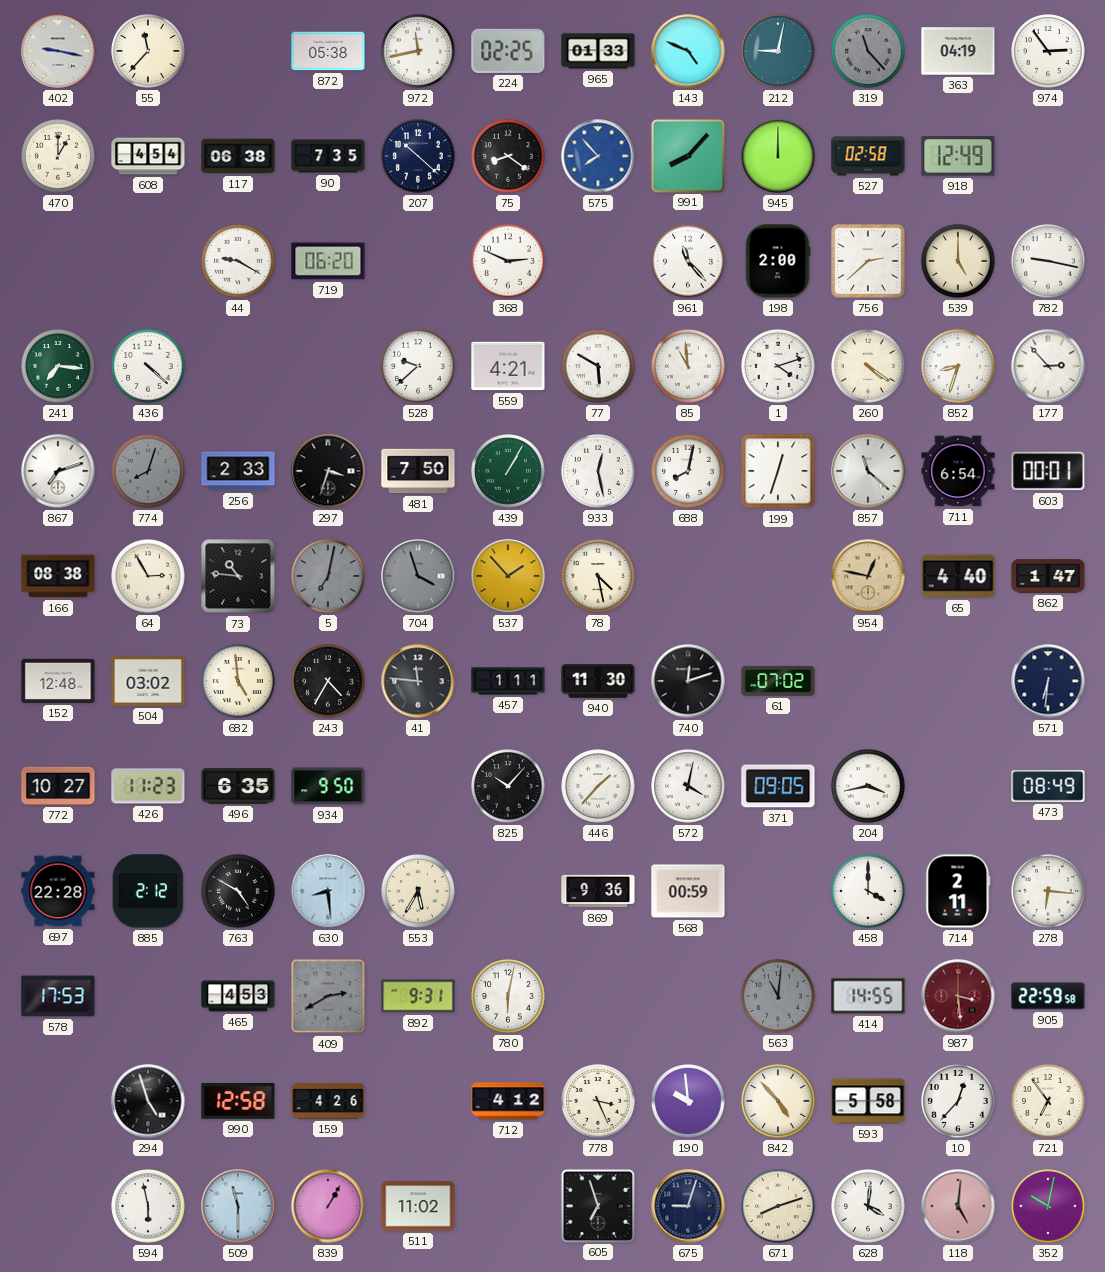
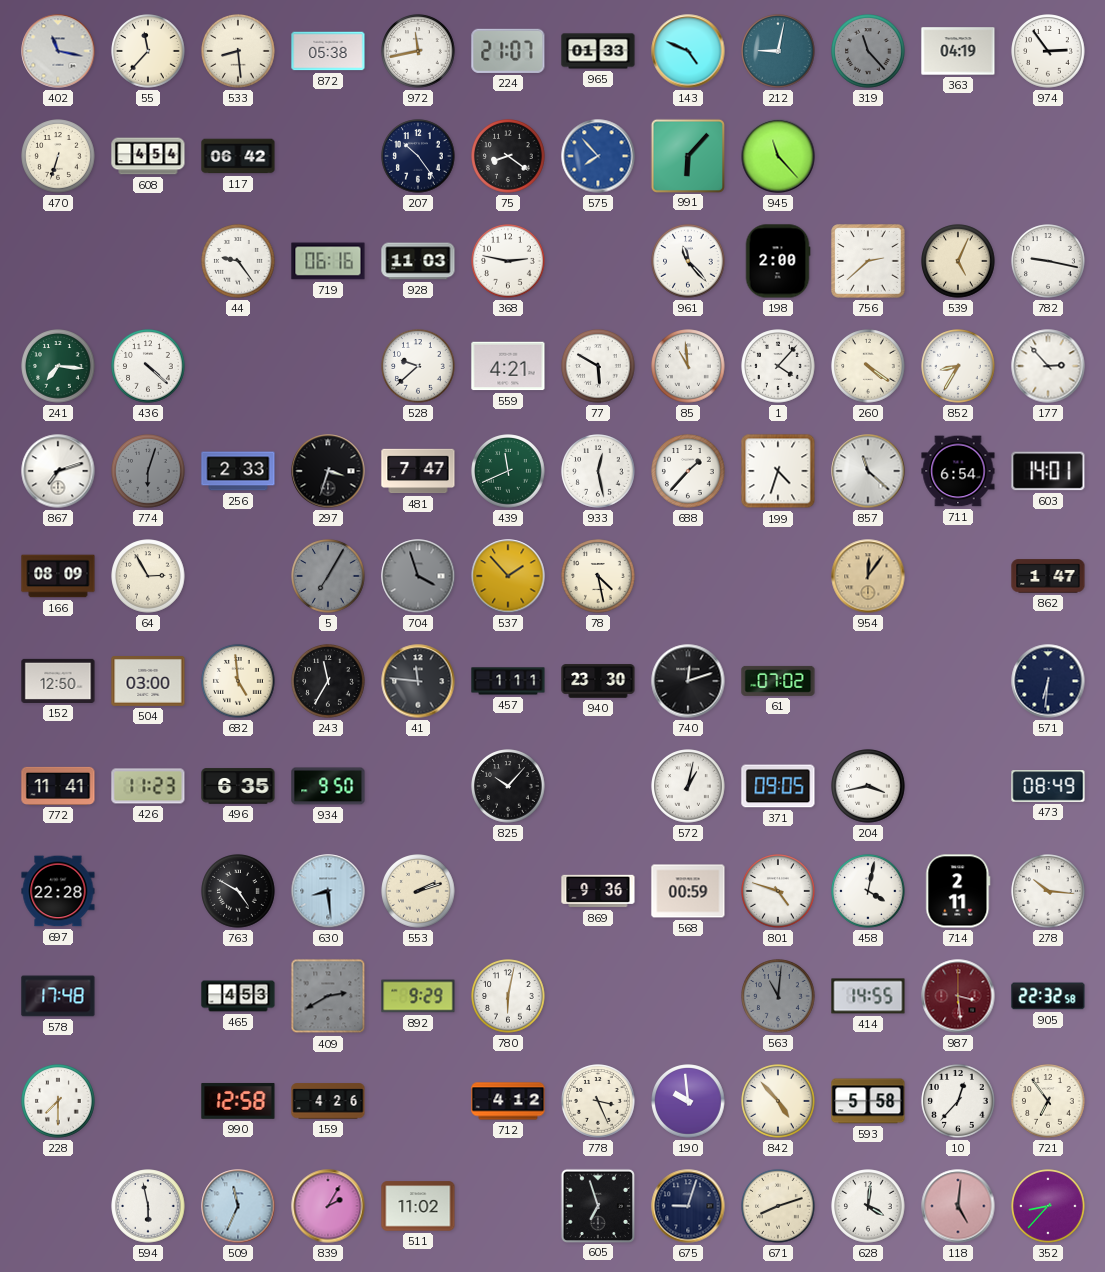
402: 9:17 -> 11:17 (58, 51)
533: none -> 8:29 (238, 51)
224: 02:25 -> 21:07 (508, 51)
470: 1:00 -> 6:33 (58, 156)
117: 06:38 -> 06:42 (238, 156)
90: 7:35 -> none (328, 156)
207: 10:22 -> 10:24 (418, 156)
991: 8:07 -> 6:07 (687, 155)
945: 12:00 -> 11:23 (778, 156)
527: 02:58 -> none (868, 156)
918: 12:49 -> none (958, 156)
44: 9:20 -> 9:24 (238, 261)
719: 06:20 -> 06:16 (328, 261)
928: none -> 11:03 (418, 261)
368: 2:49 -> 2:47 (508, 261)
539: 5:00 -> 5:04 (958, 261)
1: 4:12 -> 4:07 (778, 366)
852: 8:33 -> 8:35 (958, 366)
774: 8:03 -> 6:03 (148, 471)
481: 7:50 -> 7:47 (418, 471)
439: 1:05 -> 11:41 (508, 471)
688: 8:02 -> 1:37 (688, 471)
199: 12:33 -> 4:33 (778, 471)
603: 00:01 -> 14:01 (1048, 471)
166: 08:38 -> 08:09 (58, 576)
73: 10:46 -> none (238, 576)
5: 7:02 -> 7:05 (328, 576)
954: 12:47 -> 12:06 (868, 576)
65: 4:40 -> none (958, 576)
152: 12:48 -> 12:50 (58, 681)
504: 03:02 -> 03:00 (148, 682)
243: 4:35 -> 11:35 (328, 681)
940: 11:30 -> 23:30 (598, 681)
772: 10:27 -> 11:41 (58, 786)
446: 1:37 -> none (598, 786)
572: 4:02 -> 1:02 (688, 786)
885: 2:12 -> none (148, 891)
553: 5:35 -> 2:12 (418, 891)
801: none -> 4:48 (778, 891)
458: 4:00 -> 4:02 (868, 891)
278: 6:16 -> 10:16 (1048, 891)
578: 17:53 -> 17:48 (58, 996)
892: 9:31 -> 9:29 (418, 996)
905: 22:59 -> 22:32 (1048, 996)
228: none -> 7:30 (58, 1101)
294: 4:57 -> none (148, 1101)
509: 11:30 -> 11:34 (238, 1206)
839: 1:05 -> 2:05 (328, 1206)
352: 10:02 -> 8:37 (1048, 1206)
